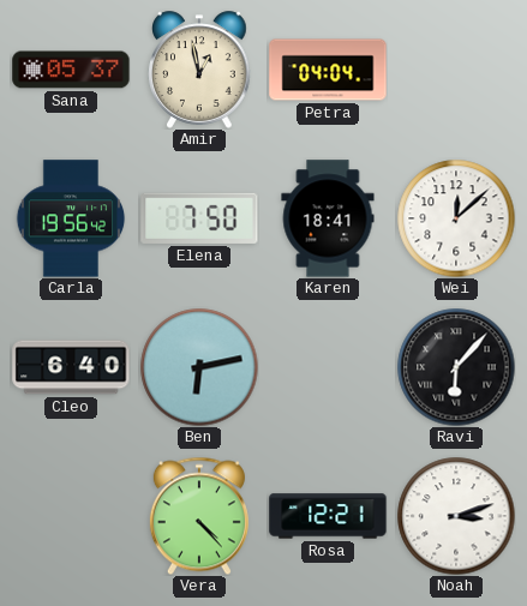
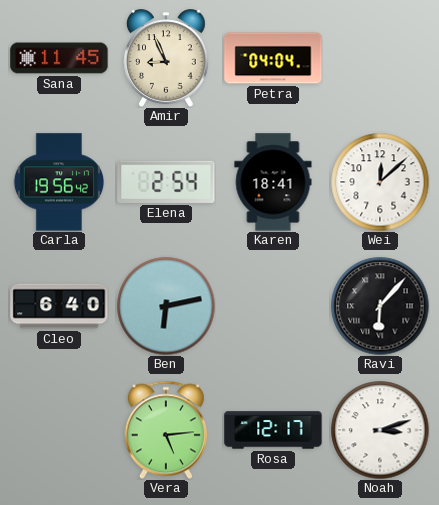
Sana: 05:37 -> 11:45 (59, 58)
Amir: 12:58 -> 8:56 (166, 58)
Elena: 7:50 -> 2:54 (166, 182)
Vera: 4:23 -> 5:14 (166, 430)
Rosa: 12:21 -> 12:17 (273, 430)
